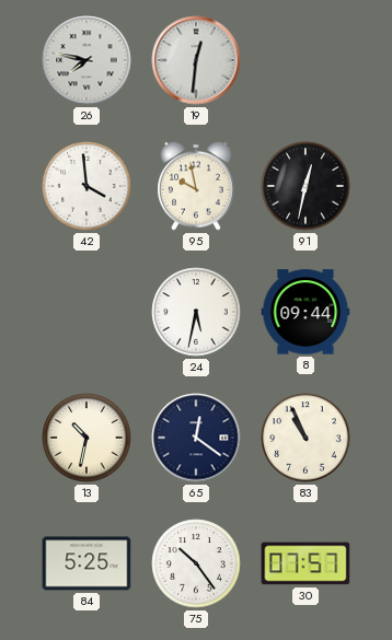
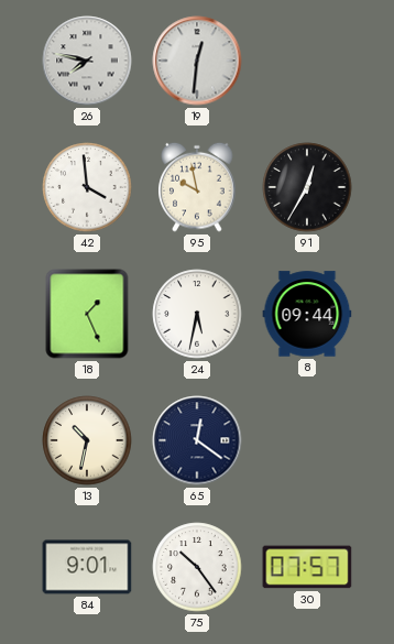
91: 12:32 -> 12:35 (307, 187)
18: none -> 1:26 (87, 314)
83: 10:56 -> none (305, 438)
84: 5:25 -> 9:01 (87, 567)
